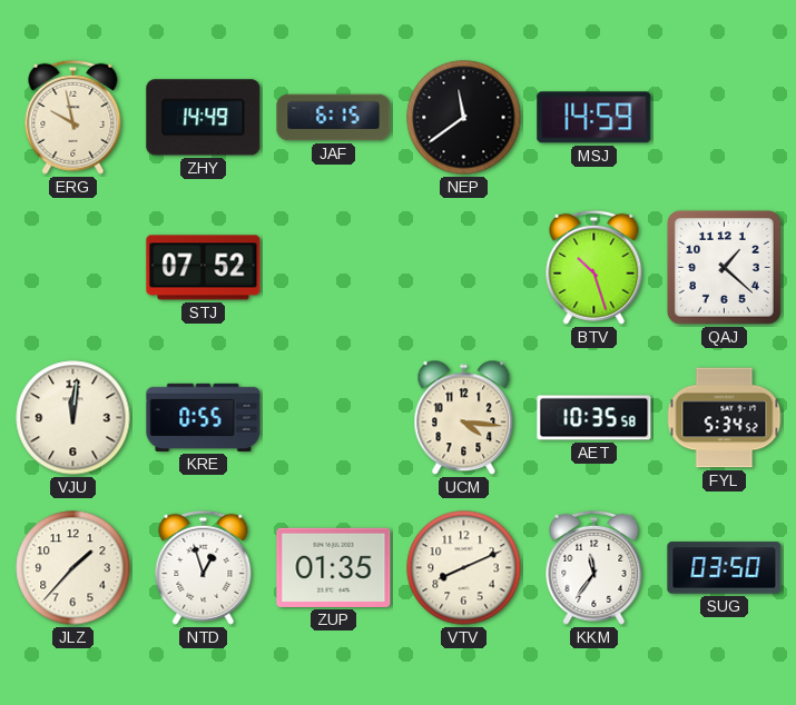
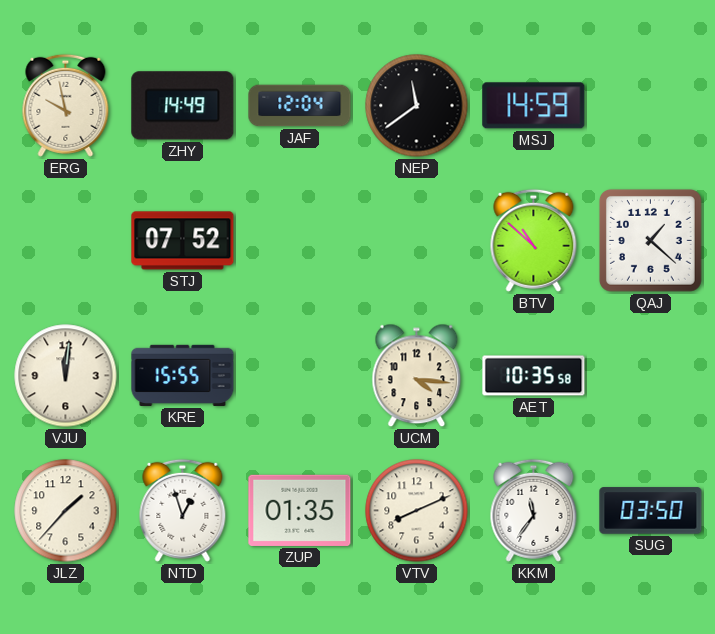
JAF: 6:15 -> 12:04 (300, 106)
BTV: 10:27 -> 10:52 (534, 240)
KRE: 0:55 -> 15:55 (183, 375)
FYL: 5:34 -> none (725, 418)
